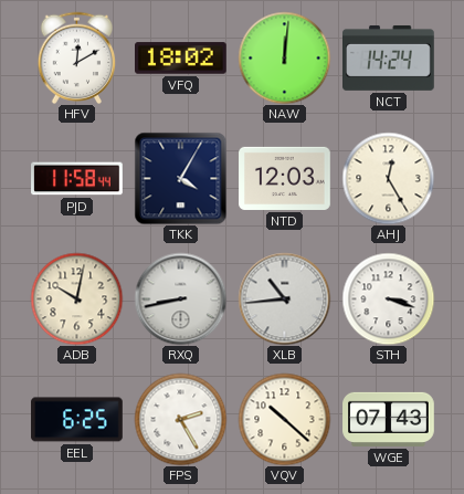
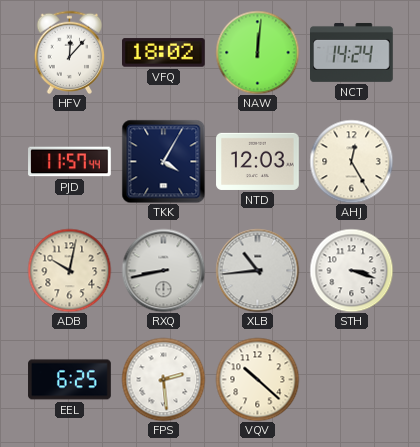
HFV: 12:10 -> 12:07 (70, 52)
PJD: 11:58 -> 11:57 (70, 162)
FPS: 2:25 -> 2:29 (163, 379)
WGE: 07:43 -> none (389, 419)
